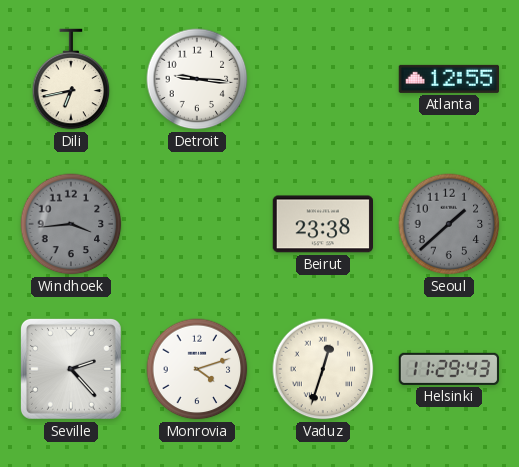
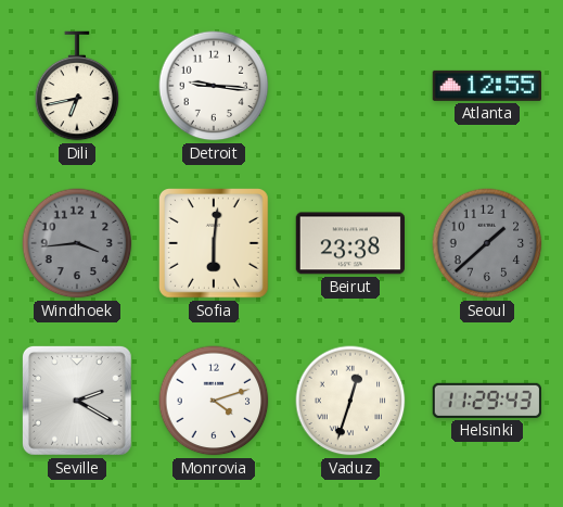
Sofia: none -> 6:01 (215, 244)
Seville: 2:23 -> 2:20 (77, 401)
